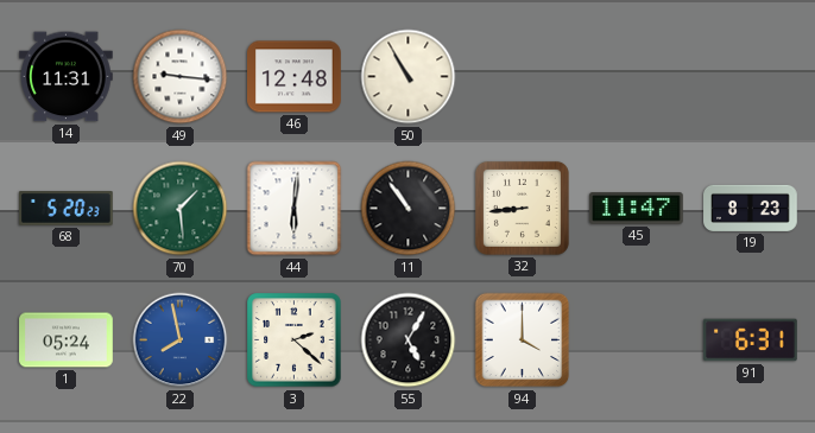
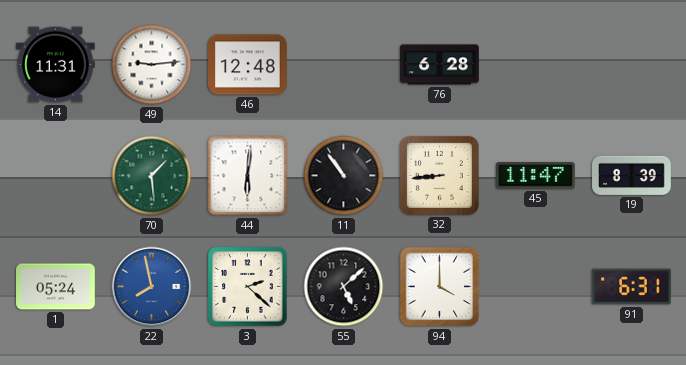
49: 9:16 -> 9:14 (152, 65)
50: 10:55 -> none (409, 77)
76: none -> 6:28 (440, 65)
68: 5:20 -> none (67, 209)
19: 8:23 -> 8:39 (632, 175)
55: 5:05 -> 5:08 (344, 287)
